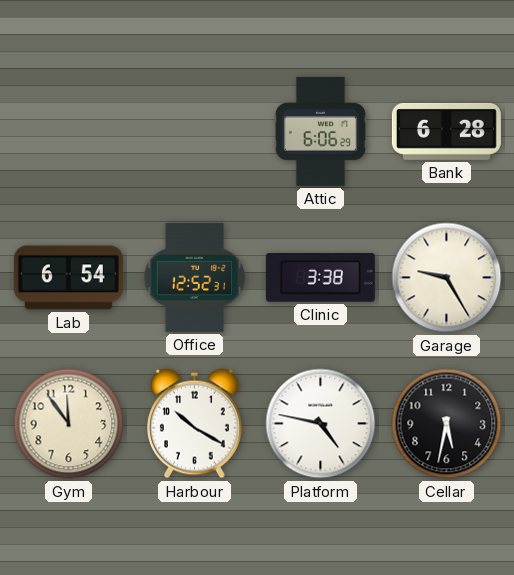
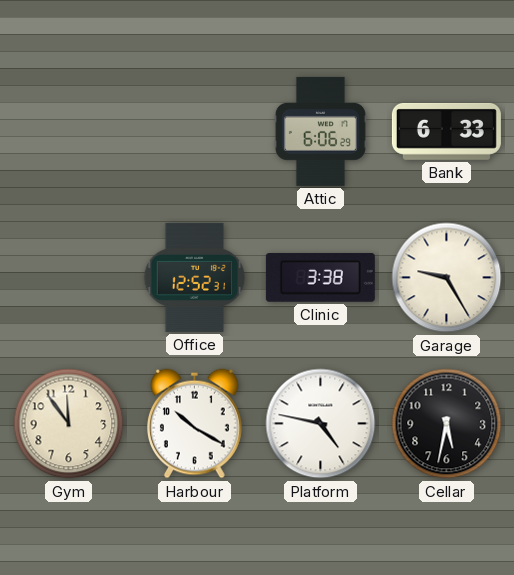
Bank: 6:28 -> 6:33 (446, 131)
Lab: 6:54 -> none (68, 278)
